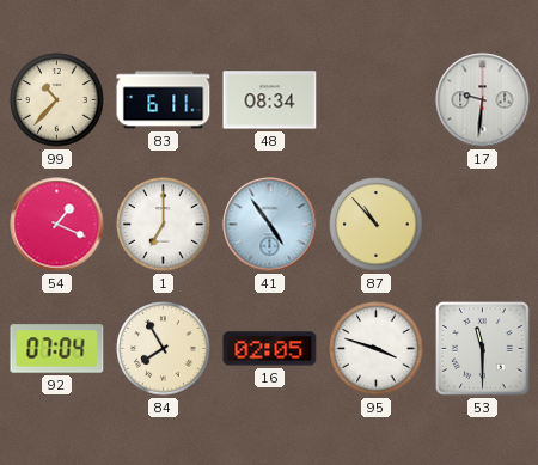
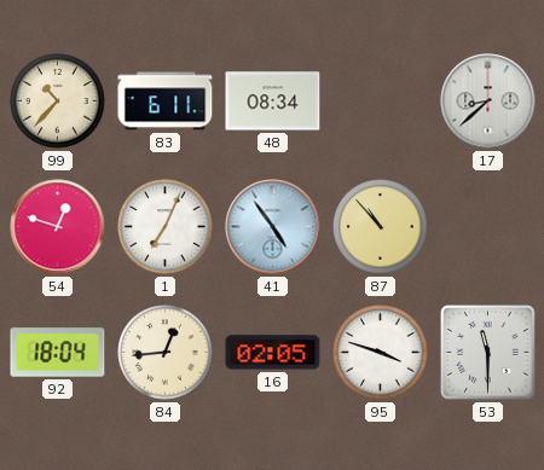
17: 9:31 -> 8:38 (488, 101)
54: 1:19 -> 12:48 (58, 227)
1: 7:00 -> 7:04 (166, 227)
92: 07:04 -> 18:04 (58, 353)
84: 7:55 -> 12:44 (166, 353)
